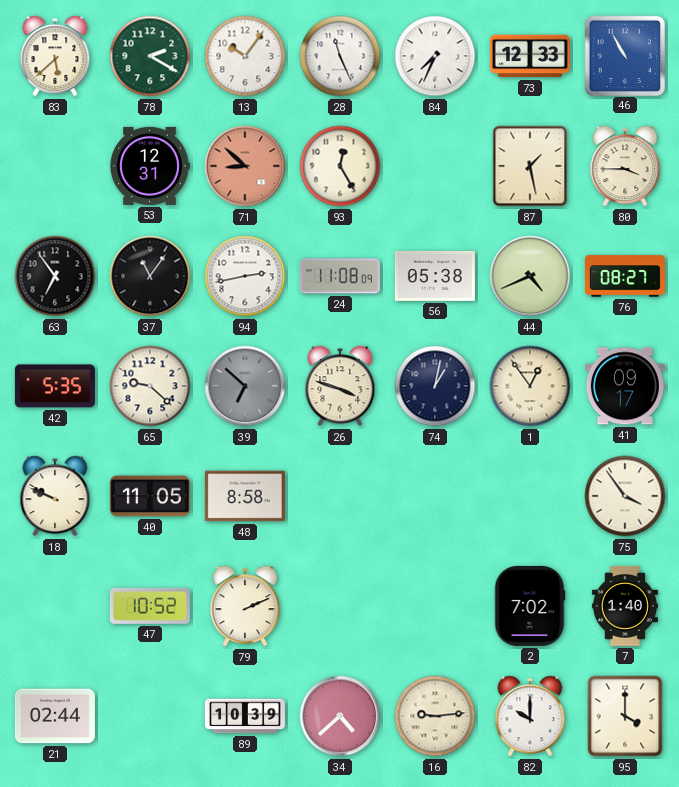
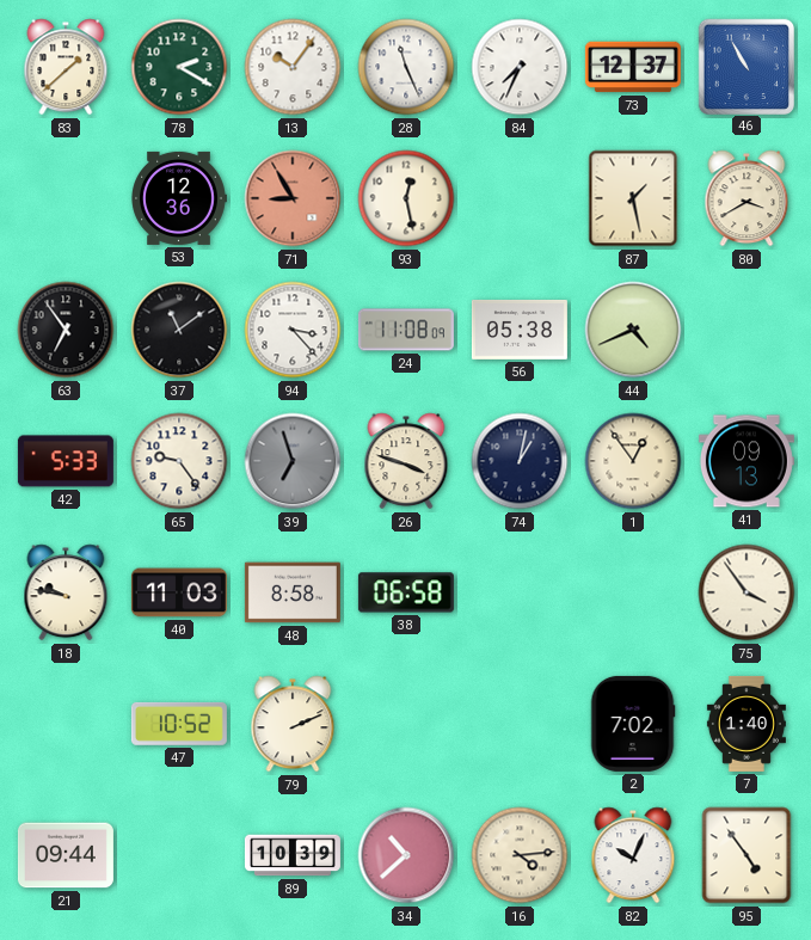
83: 5:38 -> 1:38 (66, 67)
73: 12:33 -> 12:37 (633, 67)
53: 12:31 -> 12:36 (179, 198)
71: 8:52 -> 8:55 (293, 198)
93: 12:25 -> 12:28 (406, 198)
80: 3:45 -> 3:40 (747, 198)
37: 11:06 -> 11:09 (179, 330)
94: 2:43 -> 3:23 (293, 330)
76: 08:27 -> none (625, 276)
42: 5:35 -> 5:33 (66, 461)
65: 9:22 -> 9:24 (179, 461)
39: 6:52 -> 6:57 (293, 461)
41: 09:17 -> 09:13 (747, 461)
18: 9:49 -> 9:47 (66, 592)
40: 11:05 -> 11:03 (179, 592)
38: none -> 06:58 (406, 592)
21: 02:44 -> 09:44 (66, 855)
34: 4:38 -> 10:38 (406, 855)
16: 9:14 -> 4:14 (520, 855)
82: 10:00 -> 10:04 (633, 855)
95: 4:00 -> 4:54 (747, 855)
